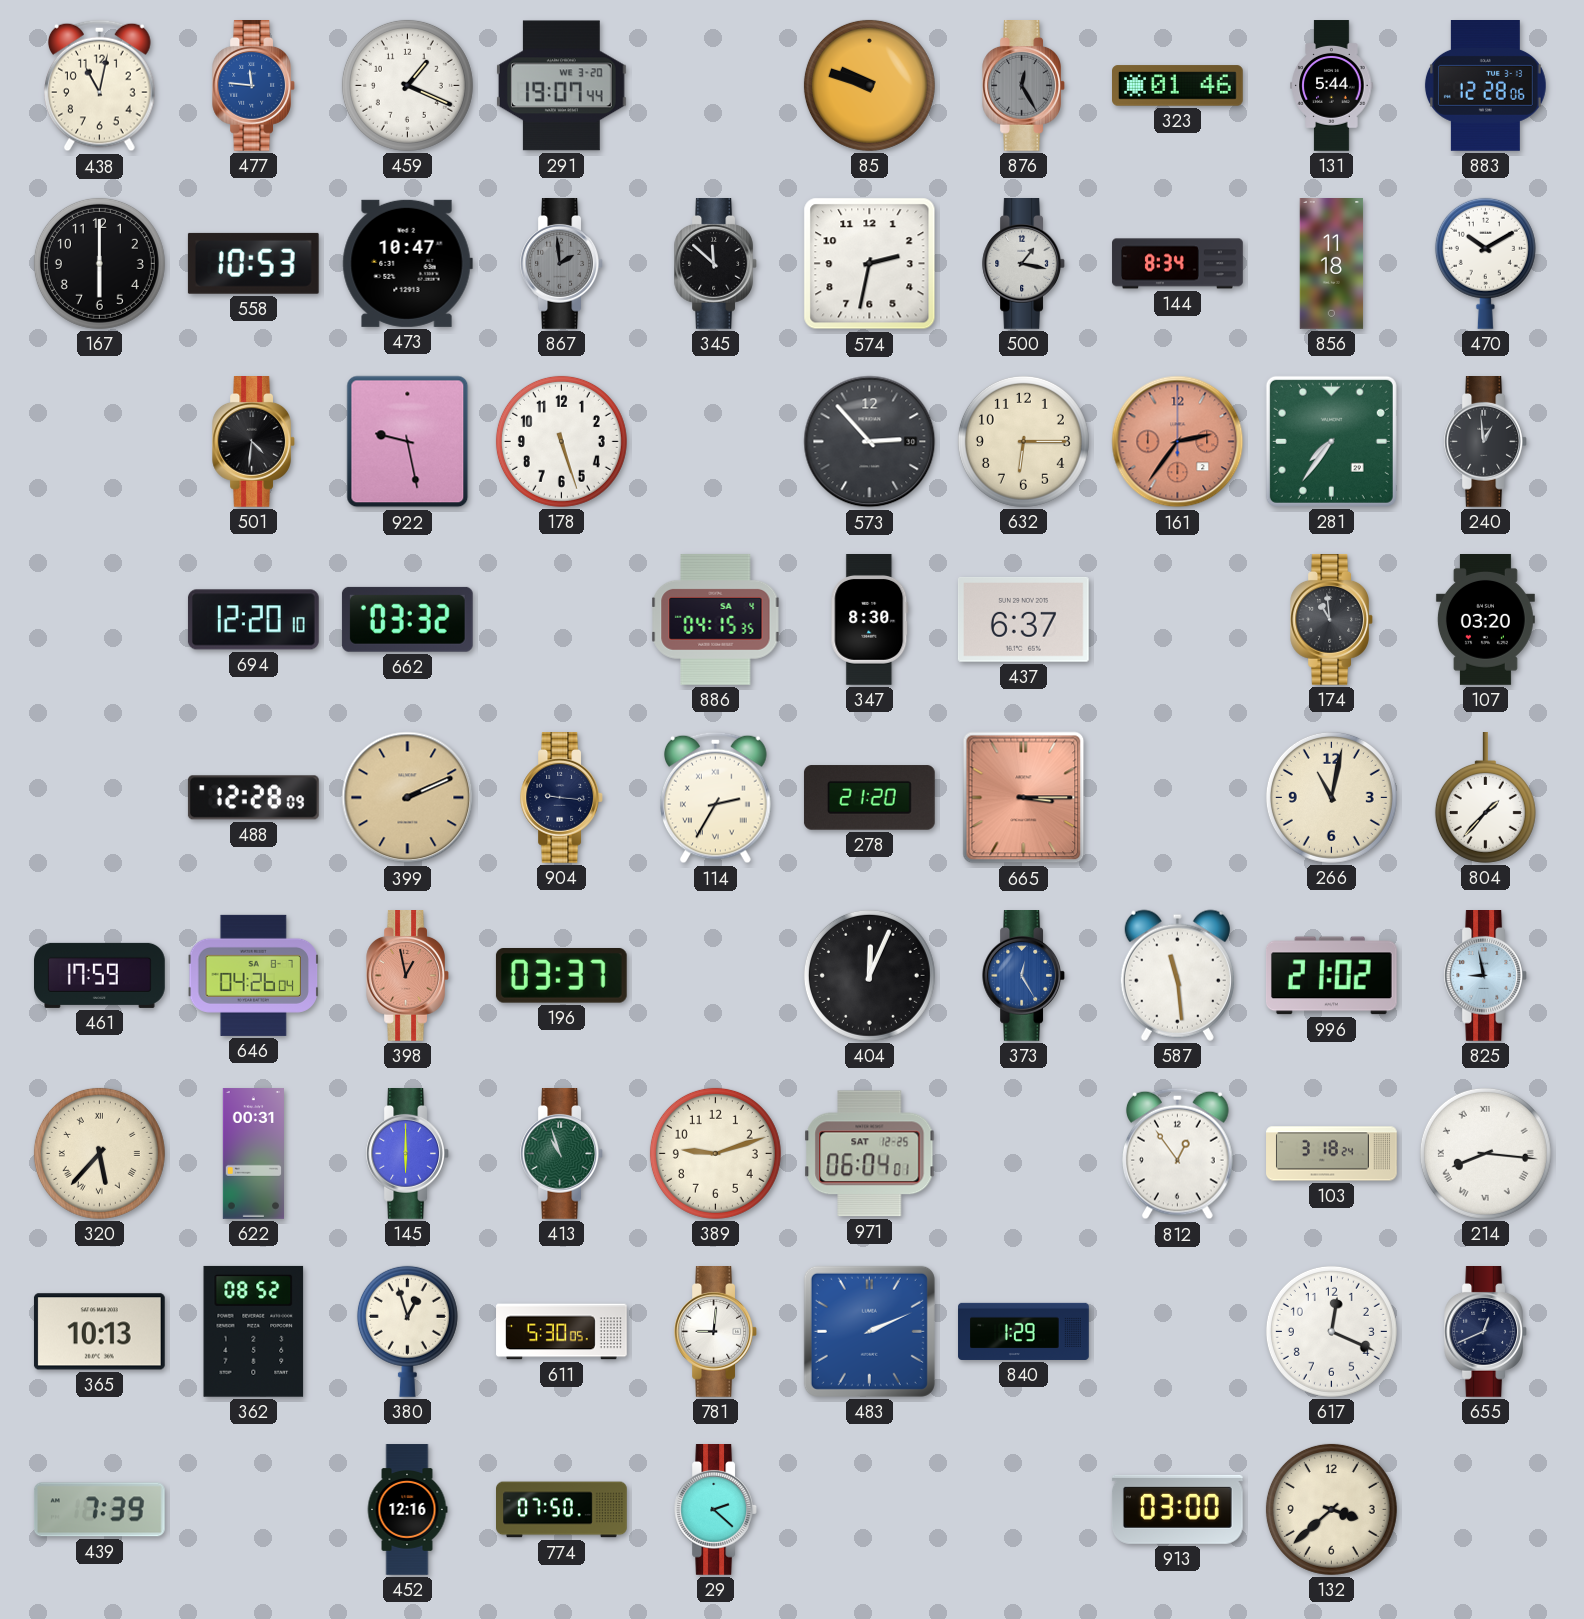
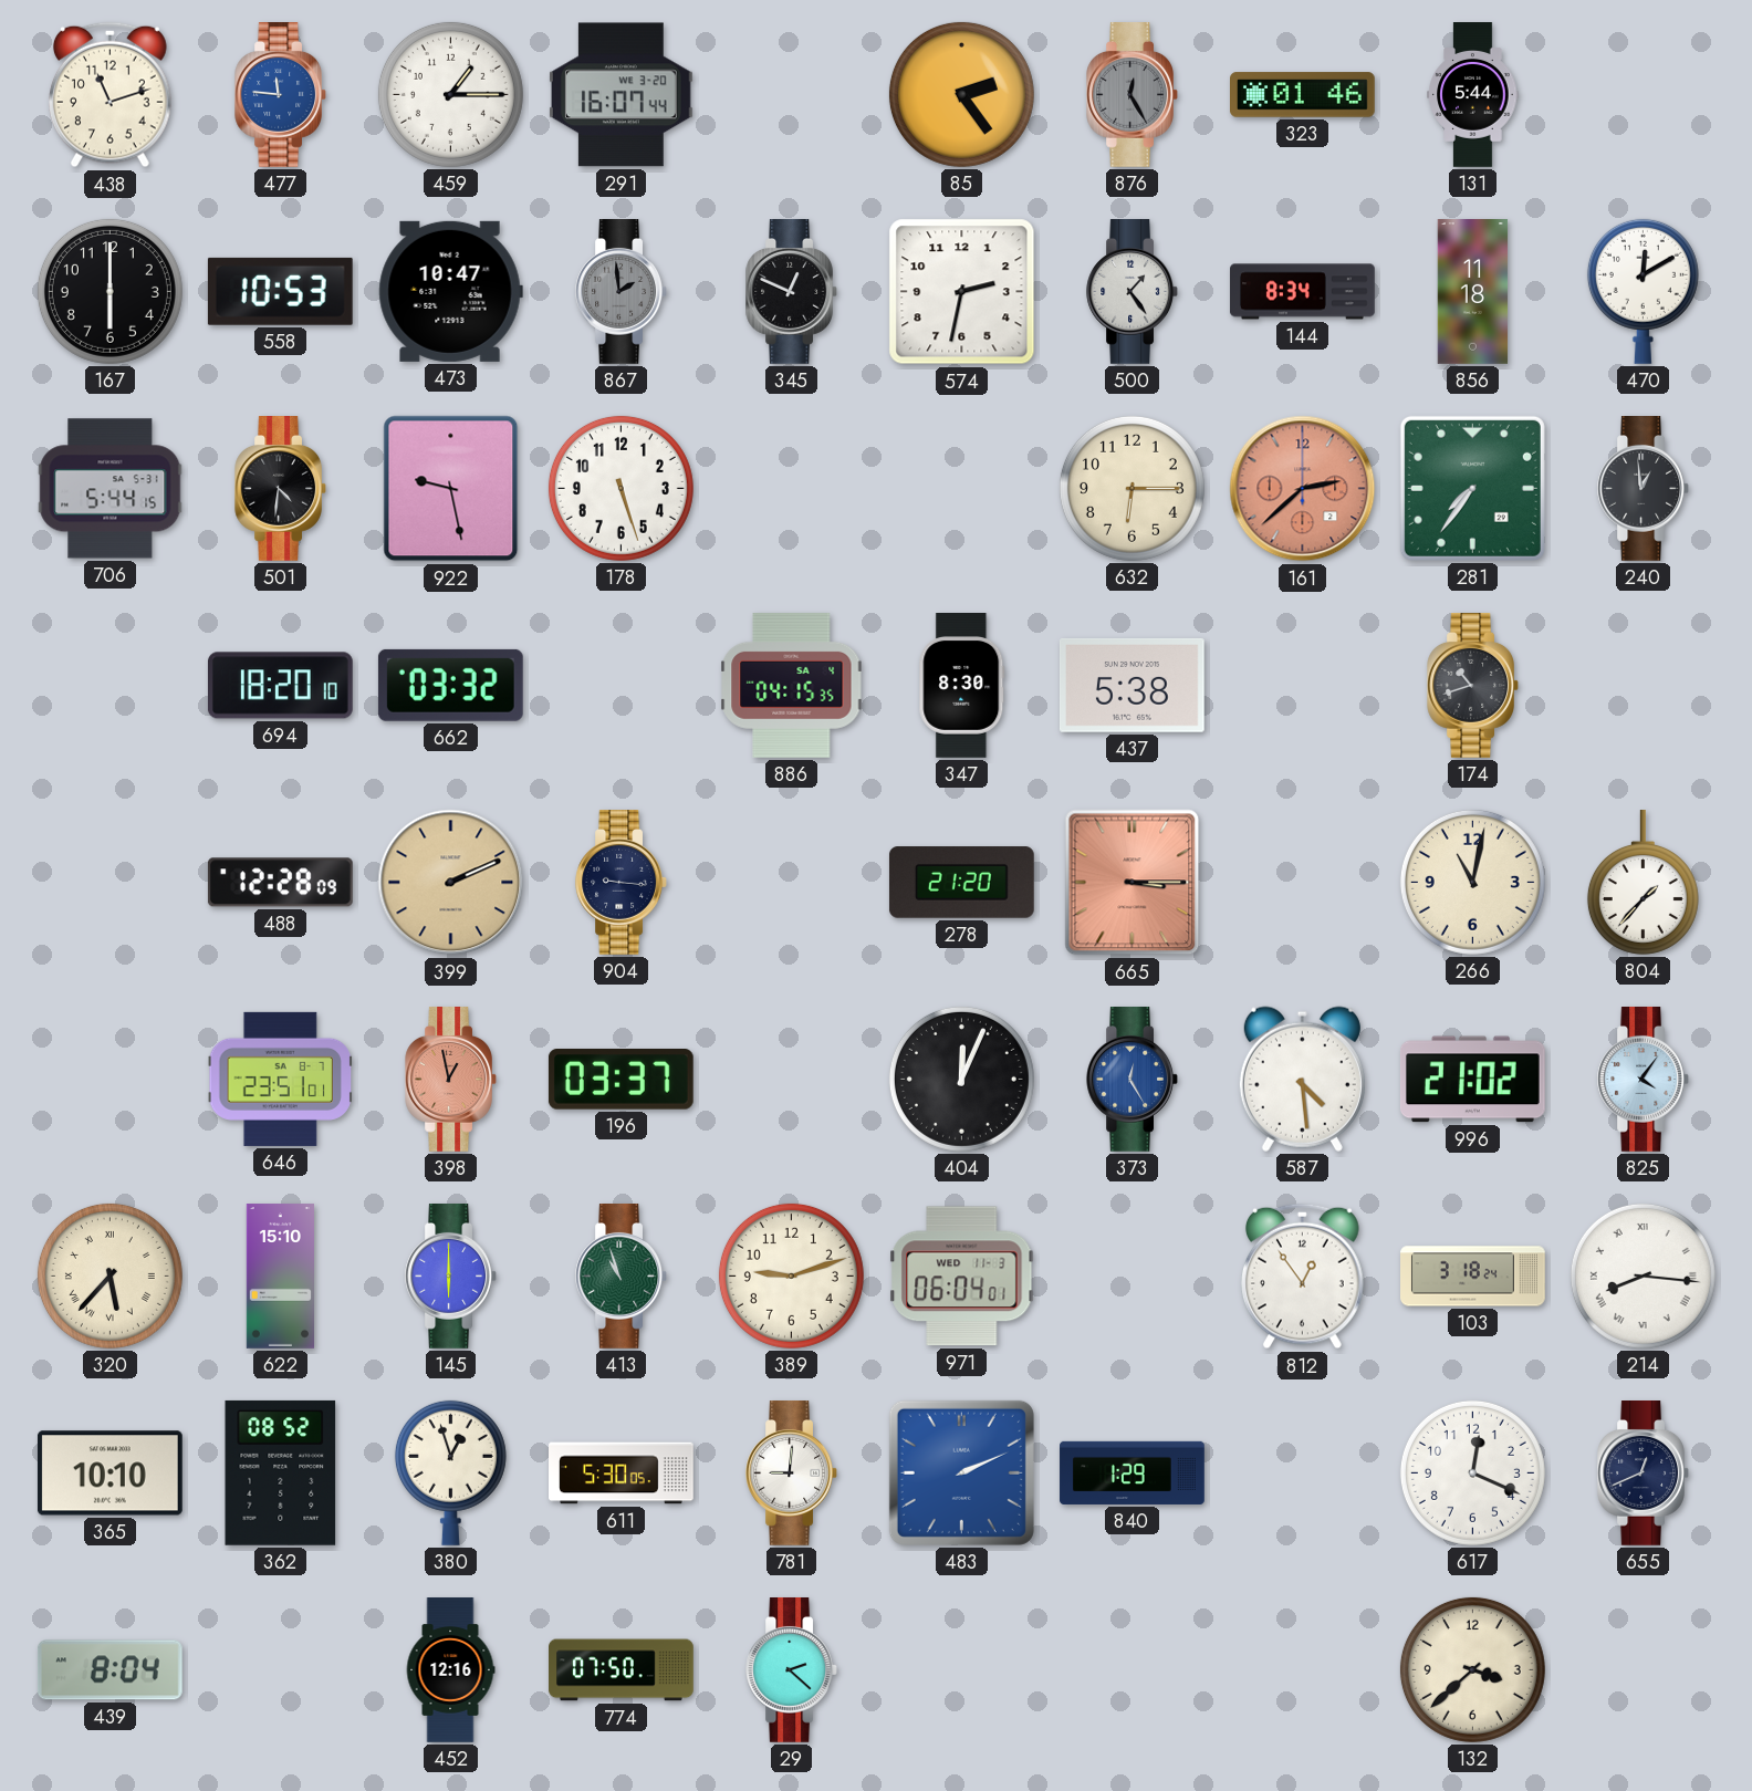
438: 11:02 -> 11:12 (111, 95)
459: 1:19 -> 1:15 (450, 94)
291: 19:07 -> 16:07 (620, 95)
85: 9:48 -> 2:24 (961, 94)
883: 12:28 -> none (1485, 86)
345: 11:52 -> 12:49 (791, 292)
500: 1:17 -> 1:24 (1131, 292)
470: 10:10 -> 12:10 (1642, 291)
706: none -> 5:44 (111, 489)
573: 2:53 -> none (870, 442)
161: 2:36 -> 2:38 (1303, 489)
694: 12:20 -> 18:20 (280, 686)
437: 6:37 -> 5:38 (1131, 685)
174: 10:59 -> 10:42 (1472, 686)
107: 03:20 -> none (1485, 620)
114: 2:35 -> none (716, 798)
461: 17:59 -> none (100, 975)
646: 04:26 -> 23:51 (280, 1079)
587: 11:29 -> 4:29 (1302, 1079)
825: 8:58 -> 4:06 (1642, 1080)
622: 00:31 -> 15:10 (280, 1277)
971 date: SAT 12-25 -> WED 11-3 (962, 1277)
365: 10:13 -> 10:10 (109, 1474)
439: 7:39 -> 8:04 (109, 1670)
913: 03:00 -> none (1177, 1509)
